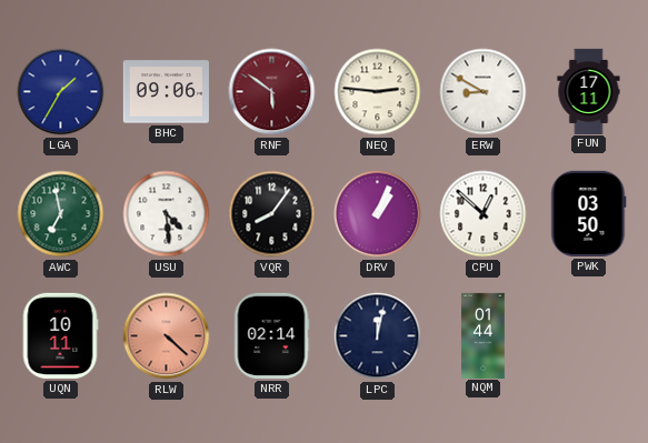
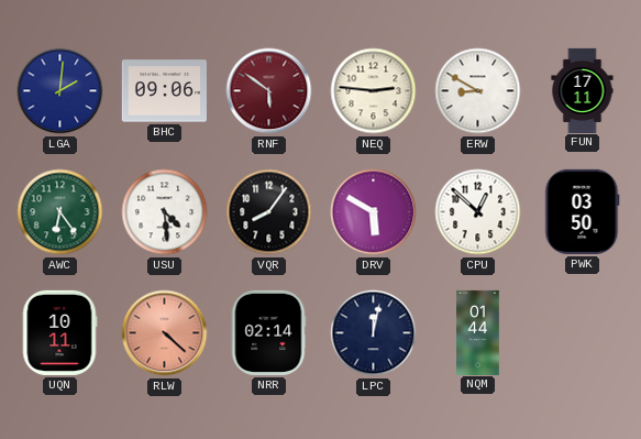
LGA: 1:35 -> 2:01 (60, 91)
AWC: 6:58 -> 6:24 (60, 212)
DRV: 1:04 -> 5:50 (374, 212)
